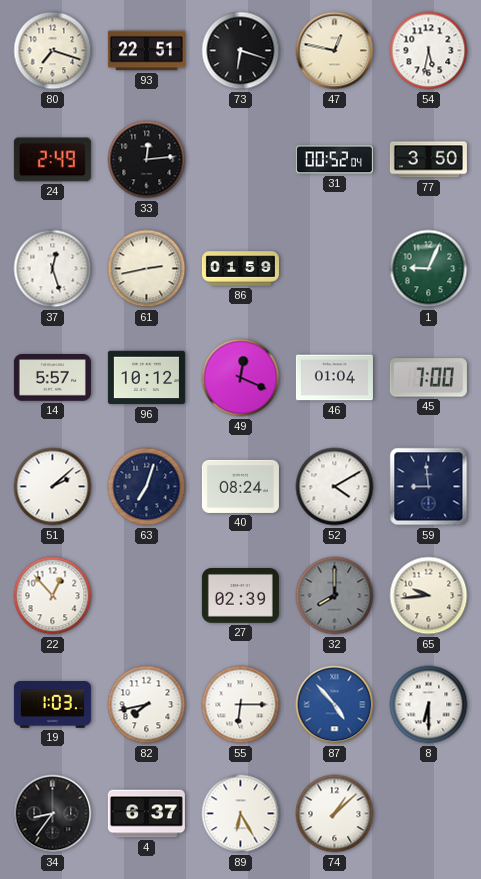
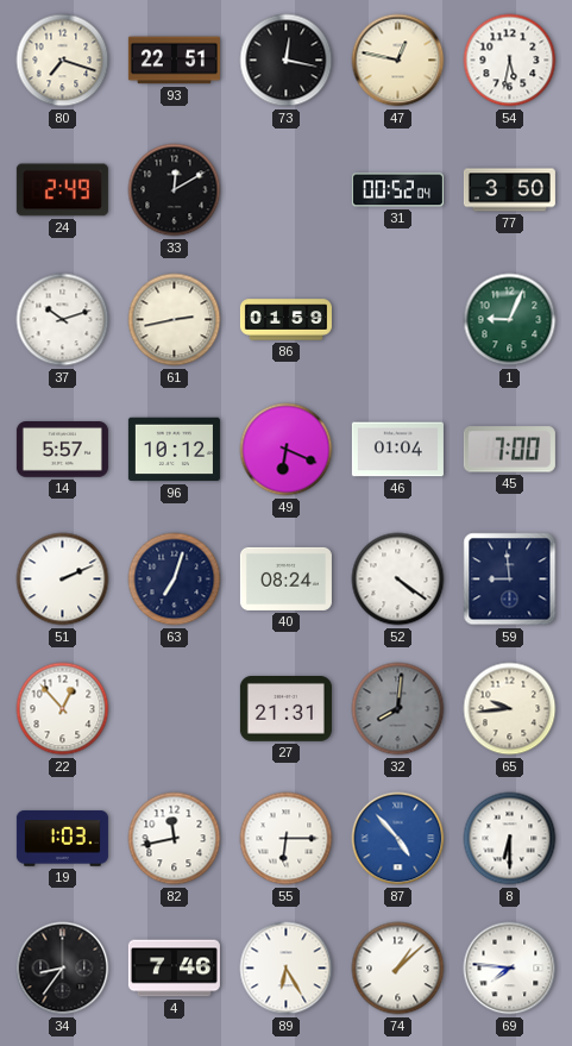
73: 6:18 -> 12:17 (287, 61)
33: 12:14 -> 12:10 (175, 190)
37: 12:27 -> 10:12 (63, 320)
49: 12:19 -> 6:19 (287, 450)
51: 2:08 -> 2:11 (63, 580)
52: 4:10 -> 4:21 (398, 580)
27: 02:39 -> 21:31 (285, 709)
32: 8:00 -> 8:01 (398, 709)
82: 7:43 -> 11:43 (175, 839)
4: 6:37 -> 7:46 (174, 969)
69: none -> 7:46 (510, 969)
